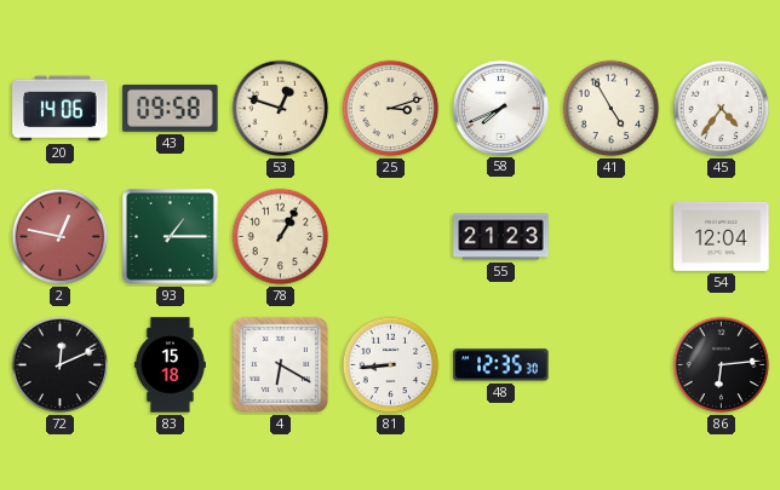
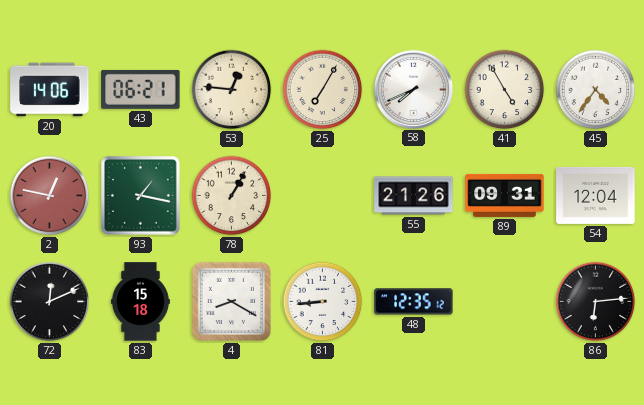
43: 09:58 -> 06:21 (141, 89)
53: 12:48 -> 12:46 (232, 90)
25: 3:12 -> 7:05 (323, 90)
93: 1:15 -> 1:17 (141, 196)
55: 21:23 -> 21:26 (414, 196)
89: none -> 09:31 (505, 195)
4: 6:20 -> 8:20 (231, 301)
48: 12:35:30 -> 12:35:12 (414, 302)
